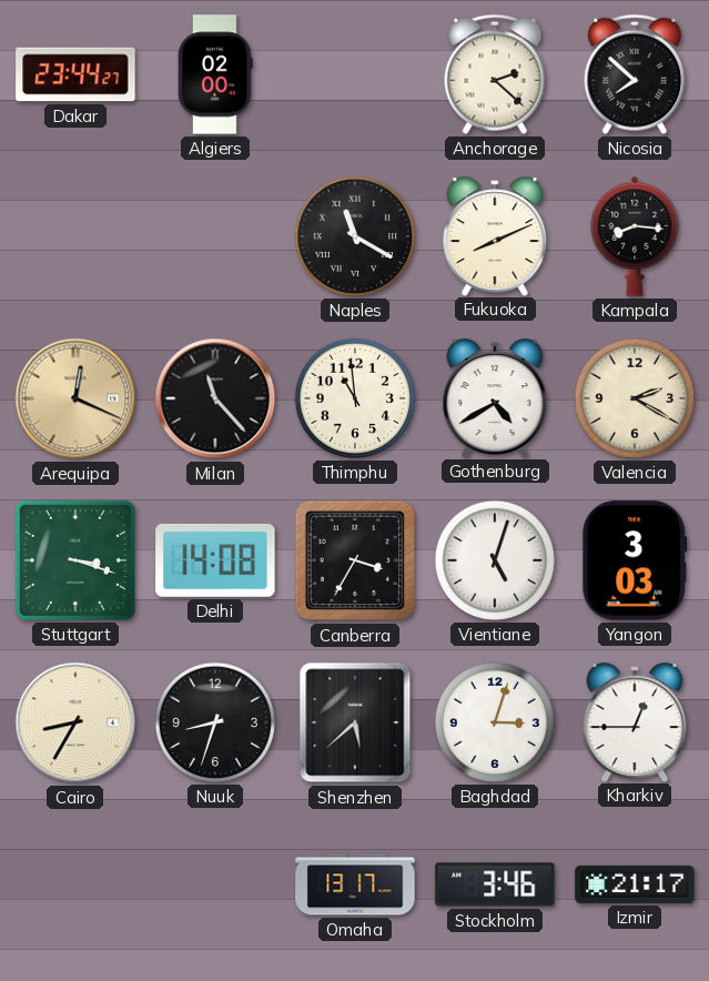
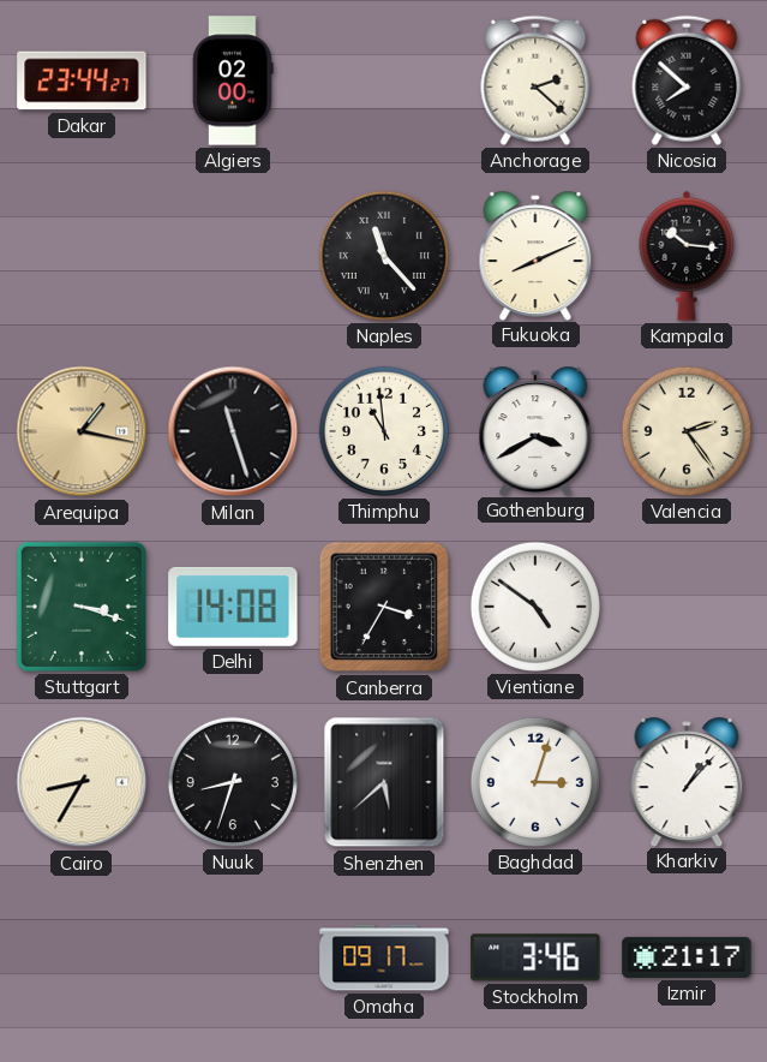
Naples: 11:20 -> 11:23 (384, 256)
Kampala: 8:16 -> 10:16 (687, 256)
Arequipa: 12:19 -> 1:17 (82, 431)
Milan: 11:23 -> 11:27 (233, 431)
Gothenburg: 4:40 -> 3:40 (535, 430)
Valencia: 2:20 -> 2:24 (687, 431)
Vientiane: 5:03 -> 4:51 (535, 607)
Yangon: 3:03 -> none (635, 560)
Kharkiv: 12:45 -> 1:07 (687, 781)
Omaha: 13:17 -> 09:17 (384, 957)
